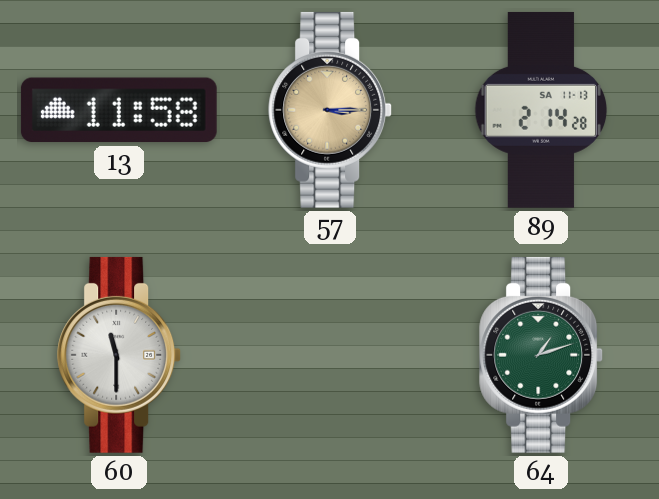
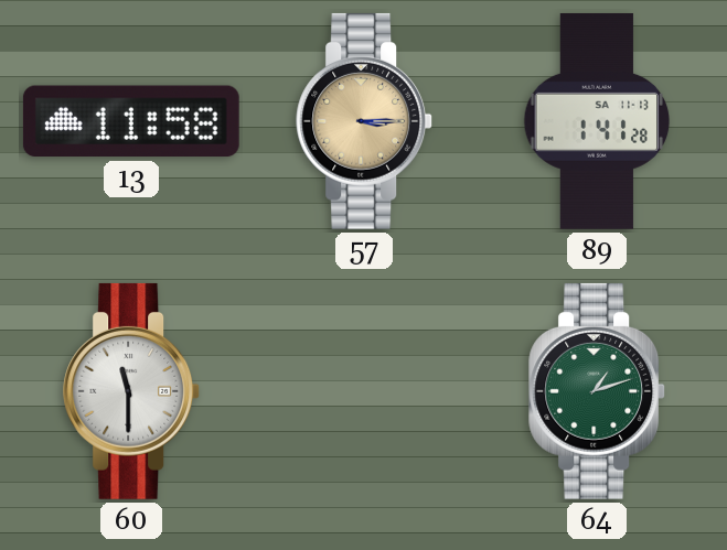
89: 2:14 -> 1:41 (597, 121)
